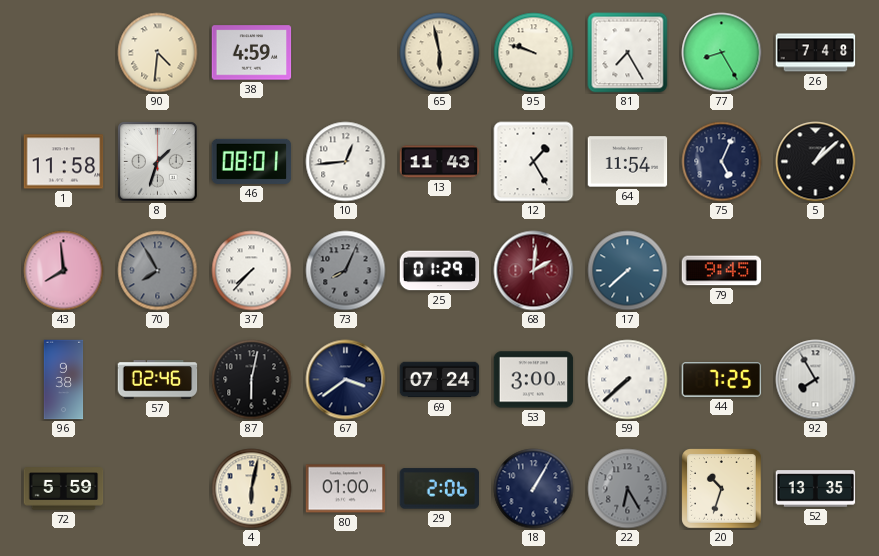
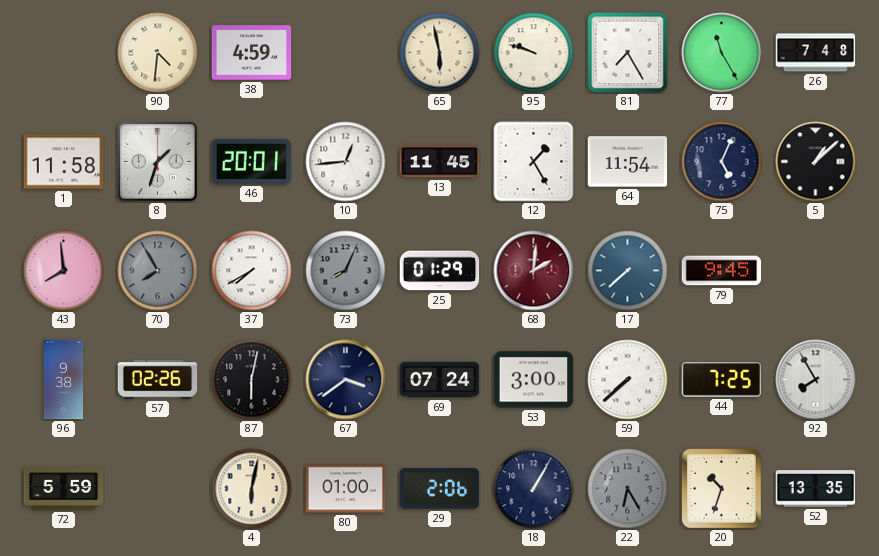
77: 8:25 -> 11:25 (722, 53)
46: 08:01 -> 20:01 (252, 161)
13: 11:43 -> 11:45 (440, 162)
37: 7:37 -> 7:40 (252, 271)
57: 02:46 -> 02:26 (158, 380)
